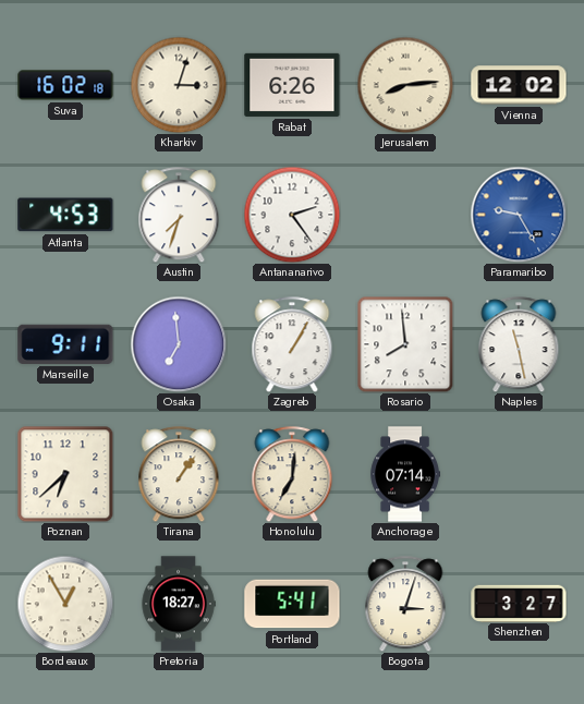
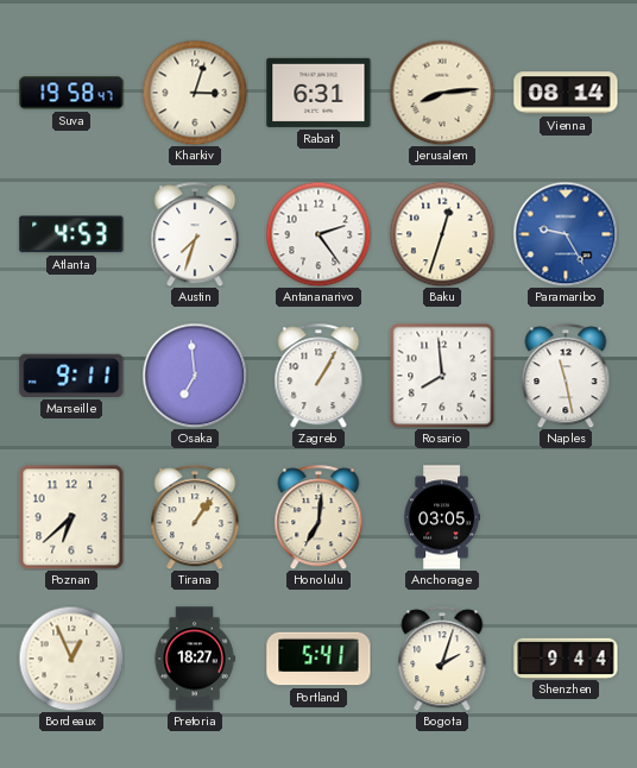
Suva: 16:02 -> 19:58 (71, 93)
Rabat: 6:26 -> 6:31 (318, 93)
Vienna: 12:02 -> 08:14 (566, 93)
Baku: none -> 12:33 (442, 234)
Anchorage: 07:14 -> 03:05 (441, 517)
Bordeaux: 12:55 -> 12:56 (71, 659)
Bogota: 3:03 -> 2:03 (442, 659)
Shenzhen: 3:27 -> 9:44 (566, 657)
